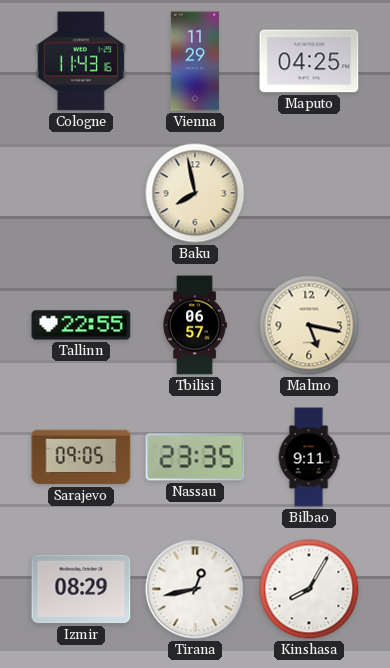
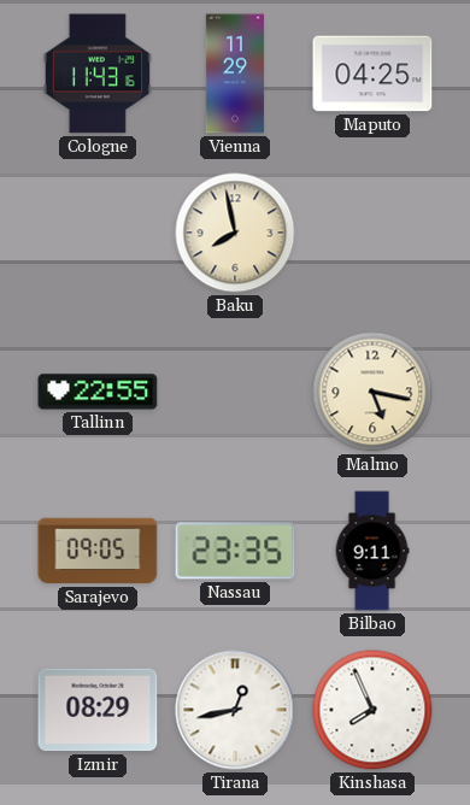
Tbilisi: 06:57 -> none (195, 325)
Kinshasa: 8:05 -> 7:56 (372, 710)
